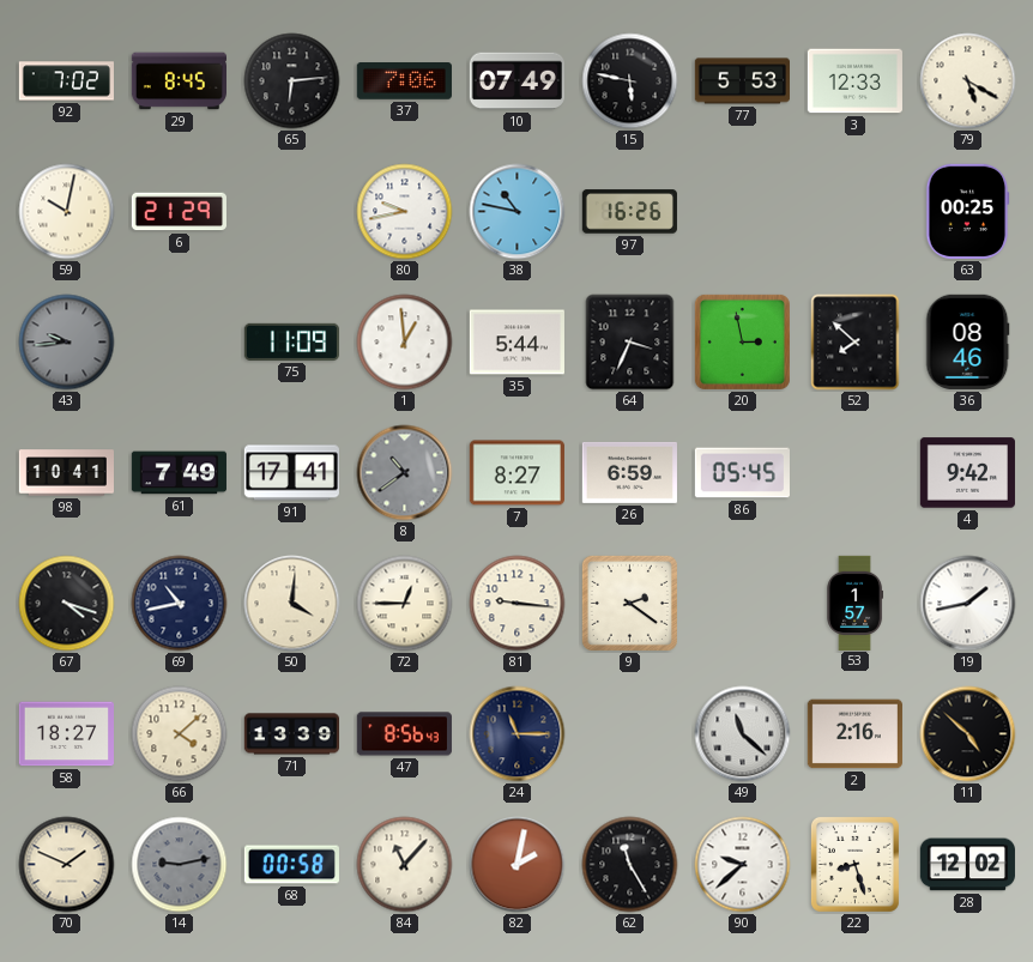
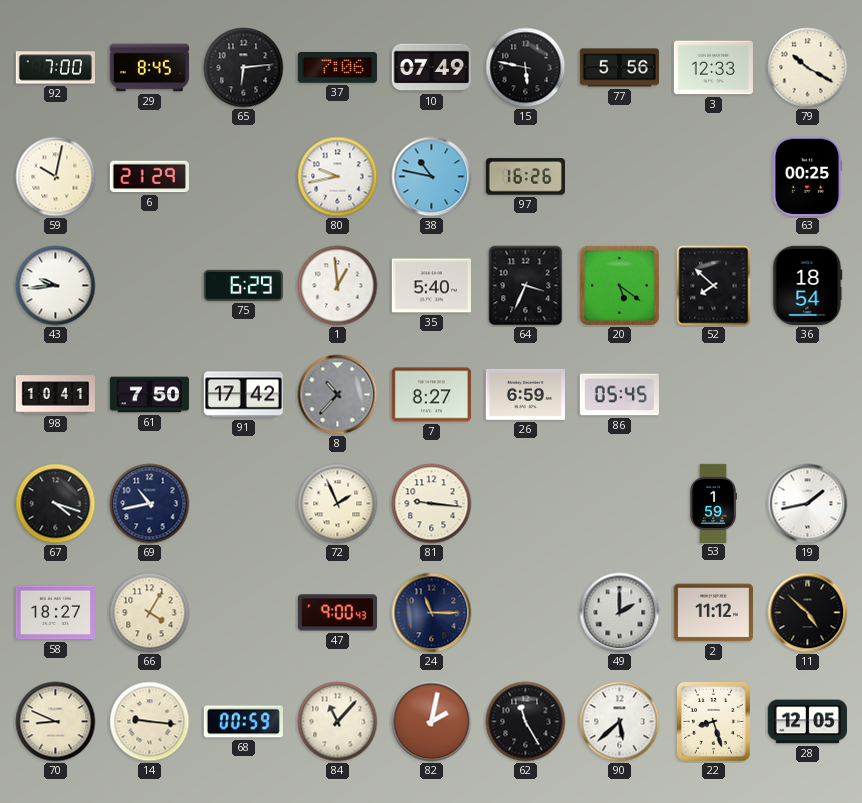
92: 7:02 -> 7:00 (55, 68)
77: 5:53 -> 5:56 (619, 68)
79: 5:20 -> 10:20 (808, 68)
43 dial: grey -> white (56, 286)
75: 11:09 -> 6:29 (243, 285)
35: 5:44 -> 5:40 (431, 286)
20: 2:58 -> 5:21 (619, 285)
36: 08:46 -> 18:54 (807, 285)
61: 7:49 -> 7:50 (149, 395)
91: 17:41 -> 17:42 (243, 395)
8: 10:39 -> 10:37 (338, 395)
4: 9:42 -> none (967, 473)
50: 4:01 -> none (292, 604)
72: 12:45 -> 1:56 (338, 504)
9: 2:21 -> none (629, 603)
53: 1:57 -> 1:59 (713, 503)
66: 4:08 -> 4:05 (150, 613)
71: 13:39 -> none (291, 734)
47: 8:56 -> 9:00 (337, 613)
49: 11:22 -> 2:00 (620, 613)
2: 2:16 -> 11:12 (713, 613)
70: 1:49 -> 8:49 (56, 722)
14: 9:13 -> 9:16 (150, 722)
14 dial: grey -> cream (150, 722)
68: 00:58 -> 00:59 (243, 722)
90: 9:38 -> 5:38 (620, 722)
28: 12:02 -> 12:05 (807, 722)
